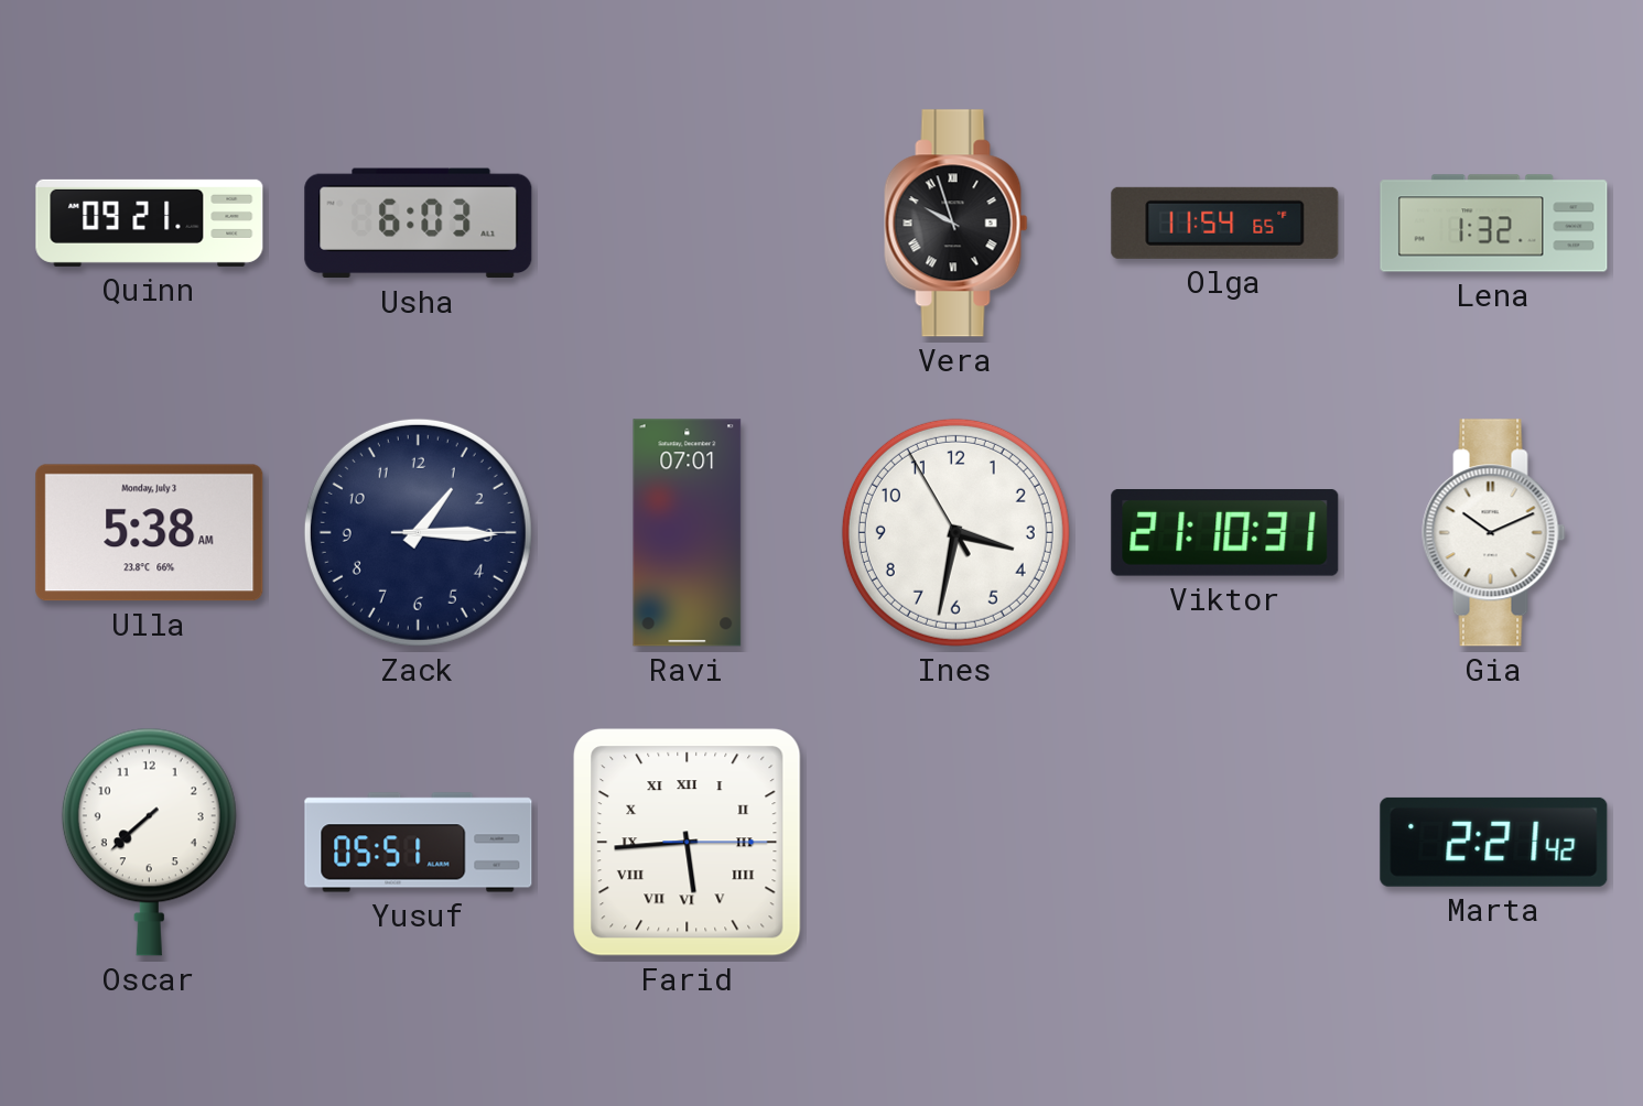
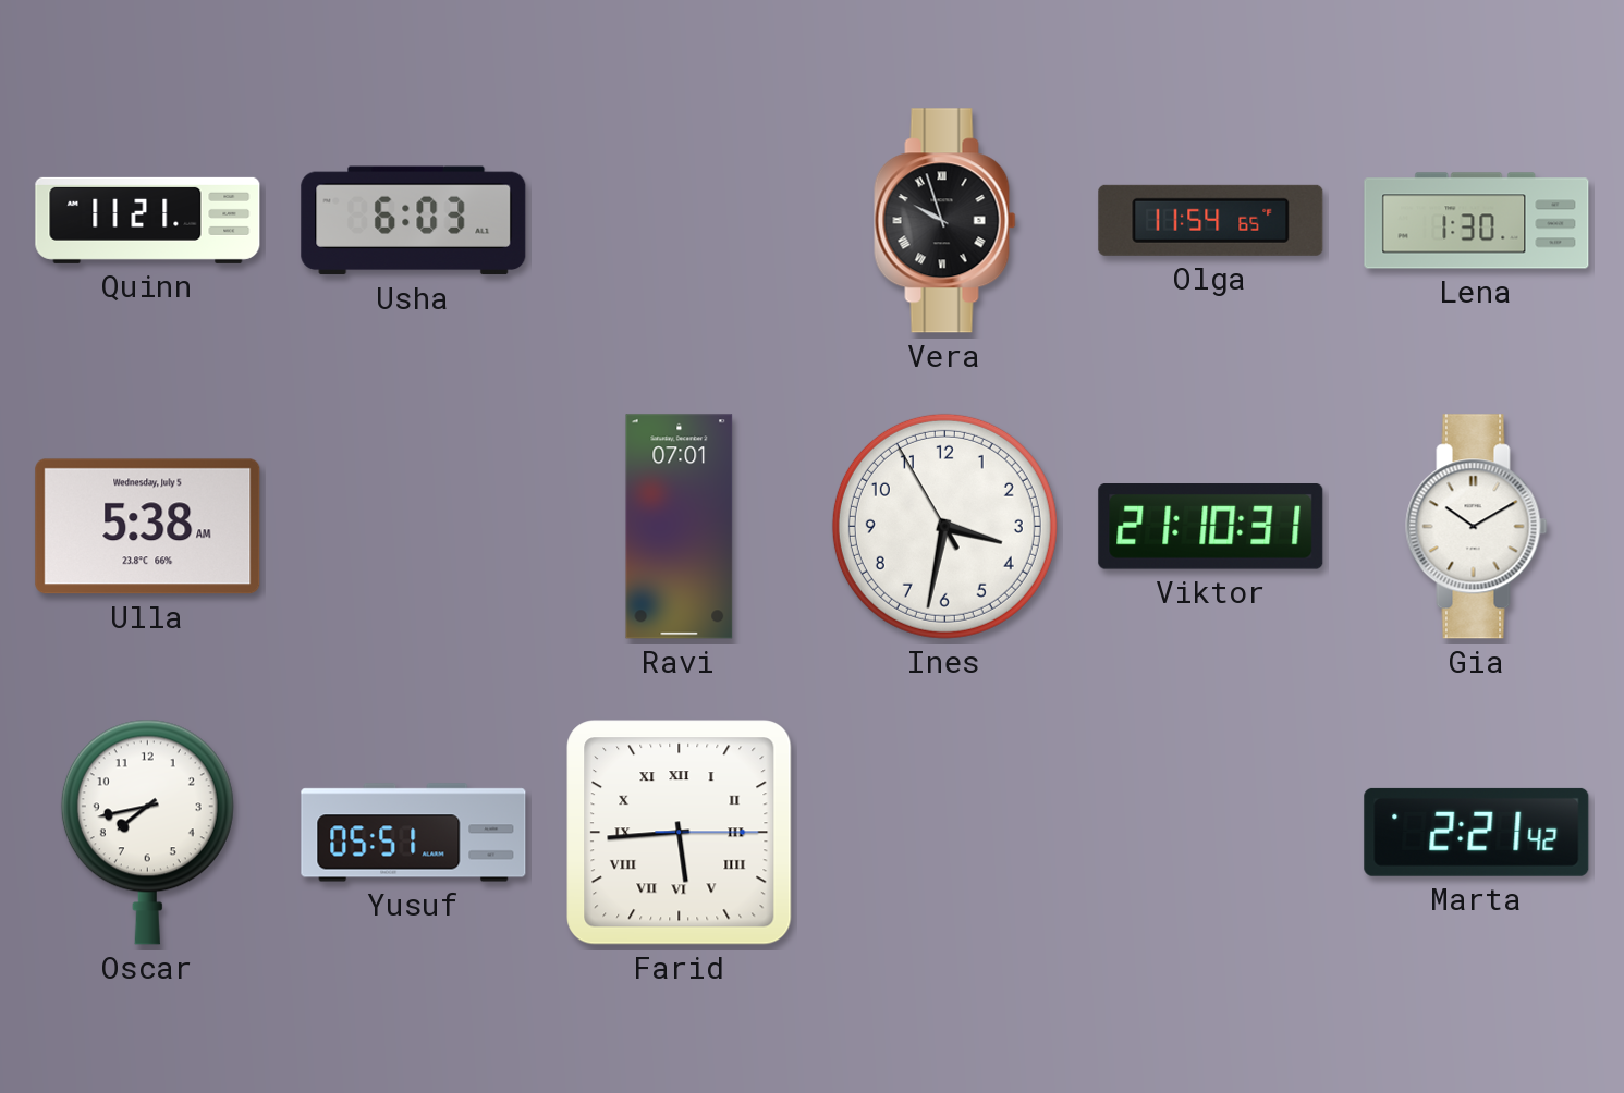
Quinn: 09:21 -> 11:21 (148, 220)
Lena: 1:32 -> 1:30 (1477, 221)
Ulla date: Monday, July 3 -> Wednesday, July 5 (148, 527)
Zack: 1:15 -> none (418, 532)
Gia: 10:11 -> 10:10 (1477, 527)
Oscar: 7:38 -> 7:43 (147, 832)
